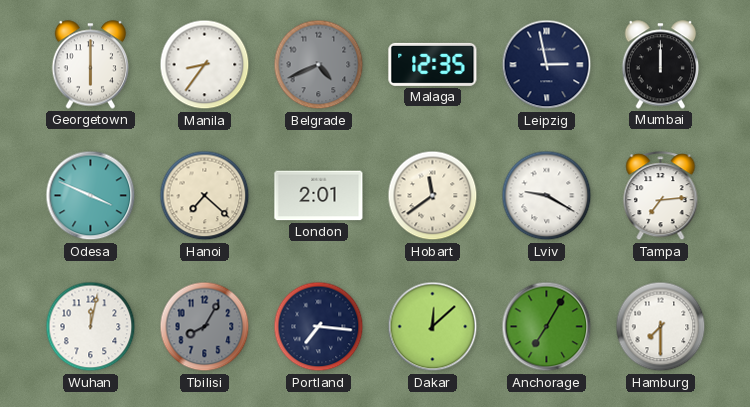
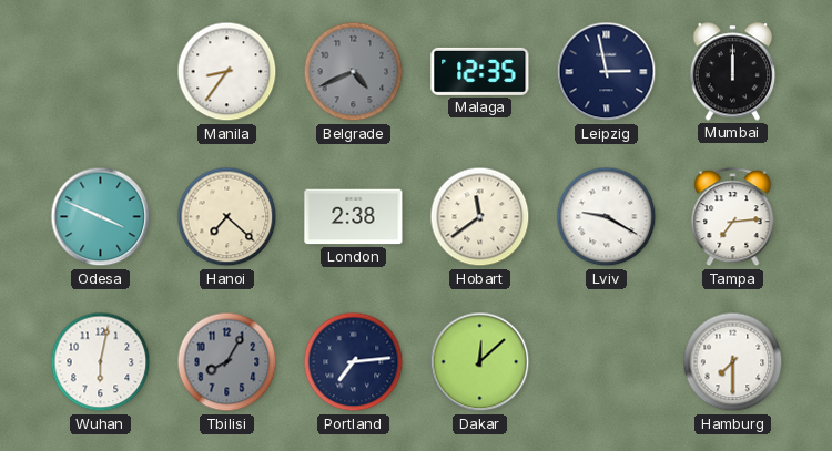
Georgetown: 6:00 -> none (91, 65)
London: 2:01 -> 2:38 (354, 217)
Wuhan: 12:02 -> 6:02 (101, 362)
Portland: 7:16 -> 7:14 (354, 362)
Anchorage: 7:05 -> none (547, 327)
